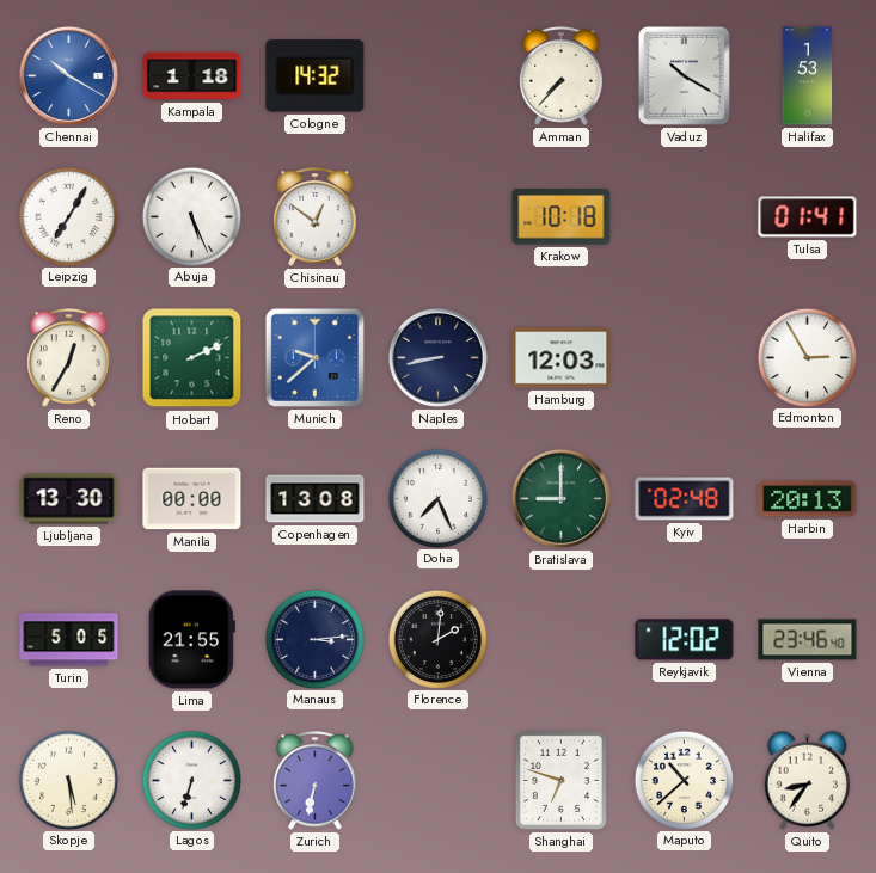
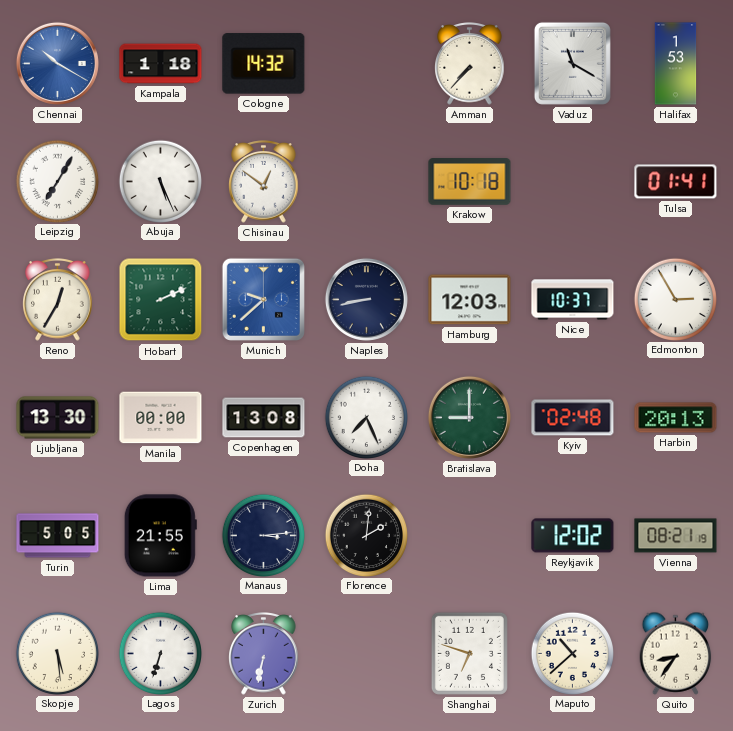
Vaduz: 10:20 -> 11:20 (572, 63)
Nice: none -> 10:37 (573, 300)
Vienna: 23:46 -> 08:21 (676, 536)
